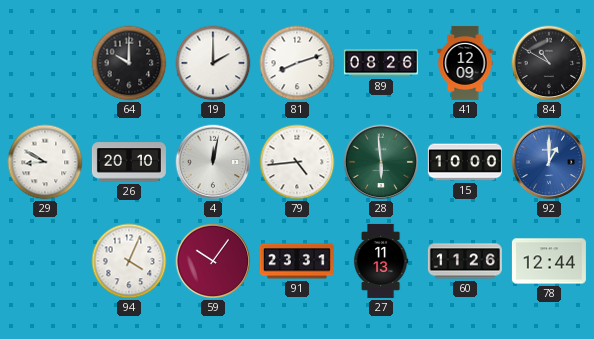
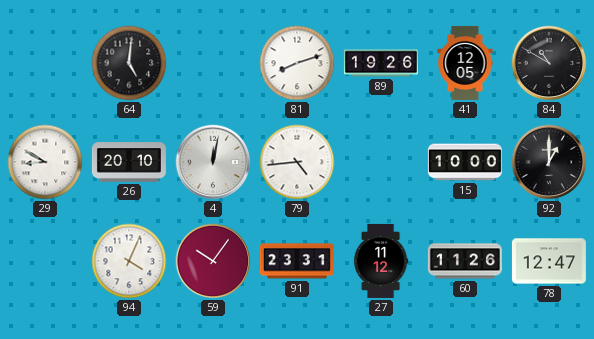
64: 10:00 -> 5:01 (129, 63)
19: 2:00 -> none (213, 63)
89: 08:26 -> 19:26 (381, 63)
41: 12:09 -> 12:05 (465, 63)
28: 5:59 -> none (381, 162)
92 dial: blue -> black (549, 162)
27: 11:13 -> 11:12 (381, 261)
78: 12:44 -> 12:47 (549, 261)
